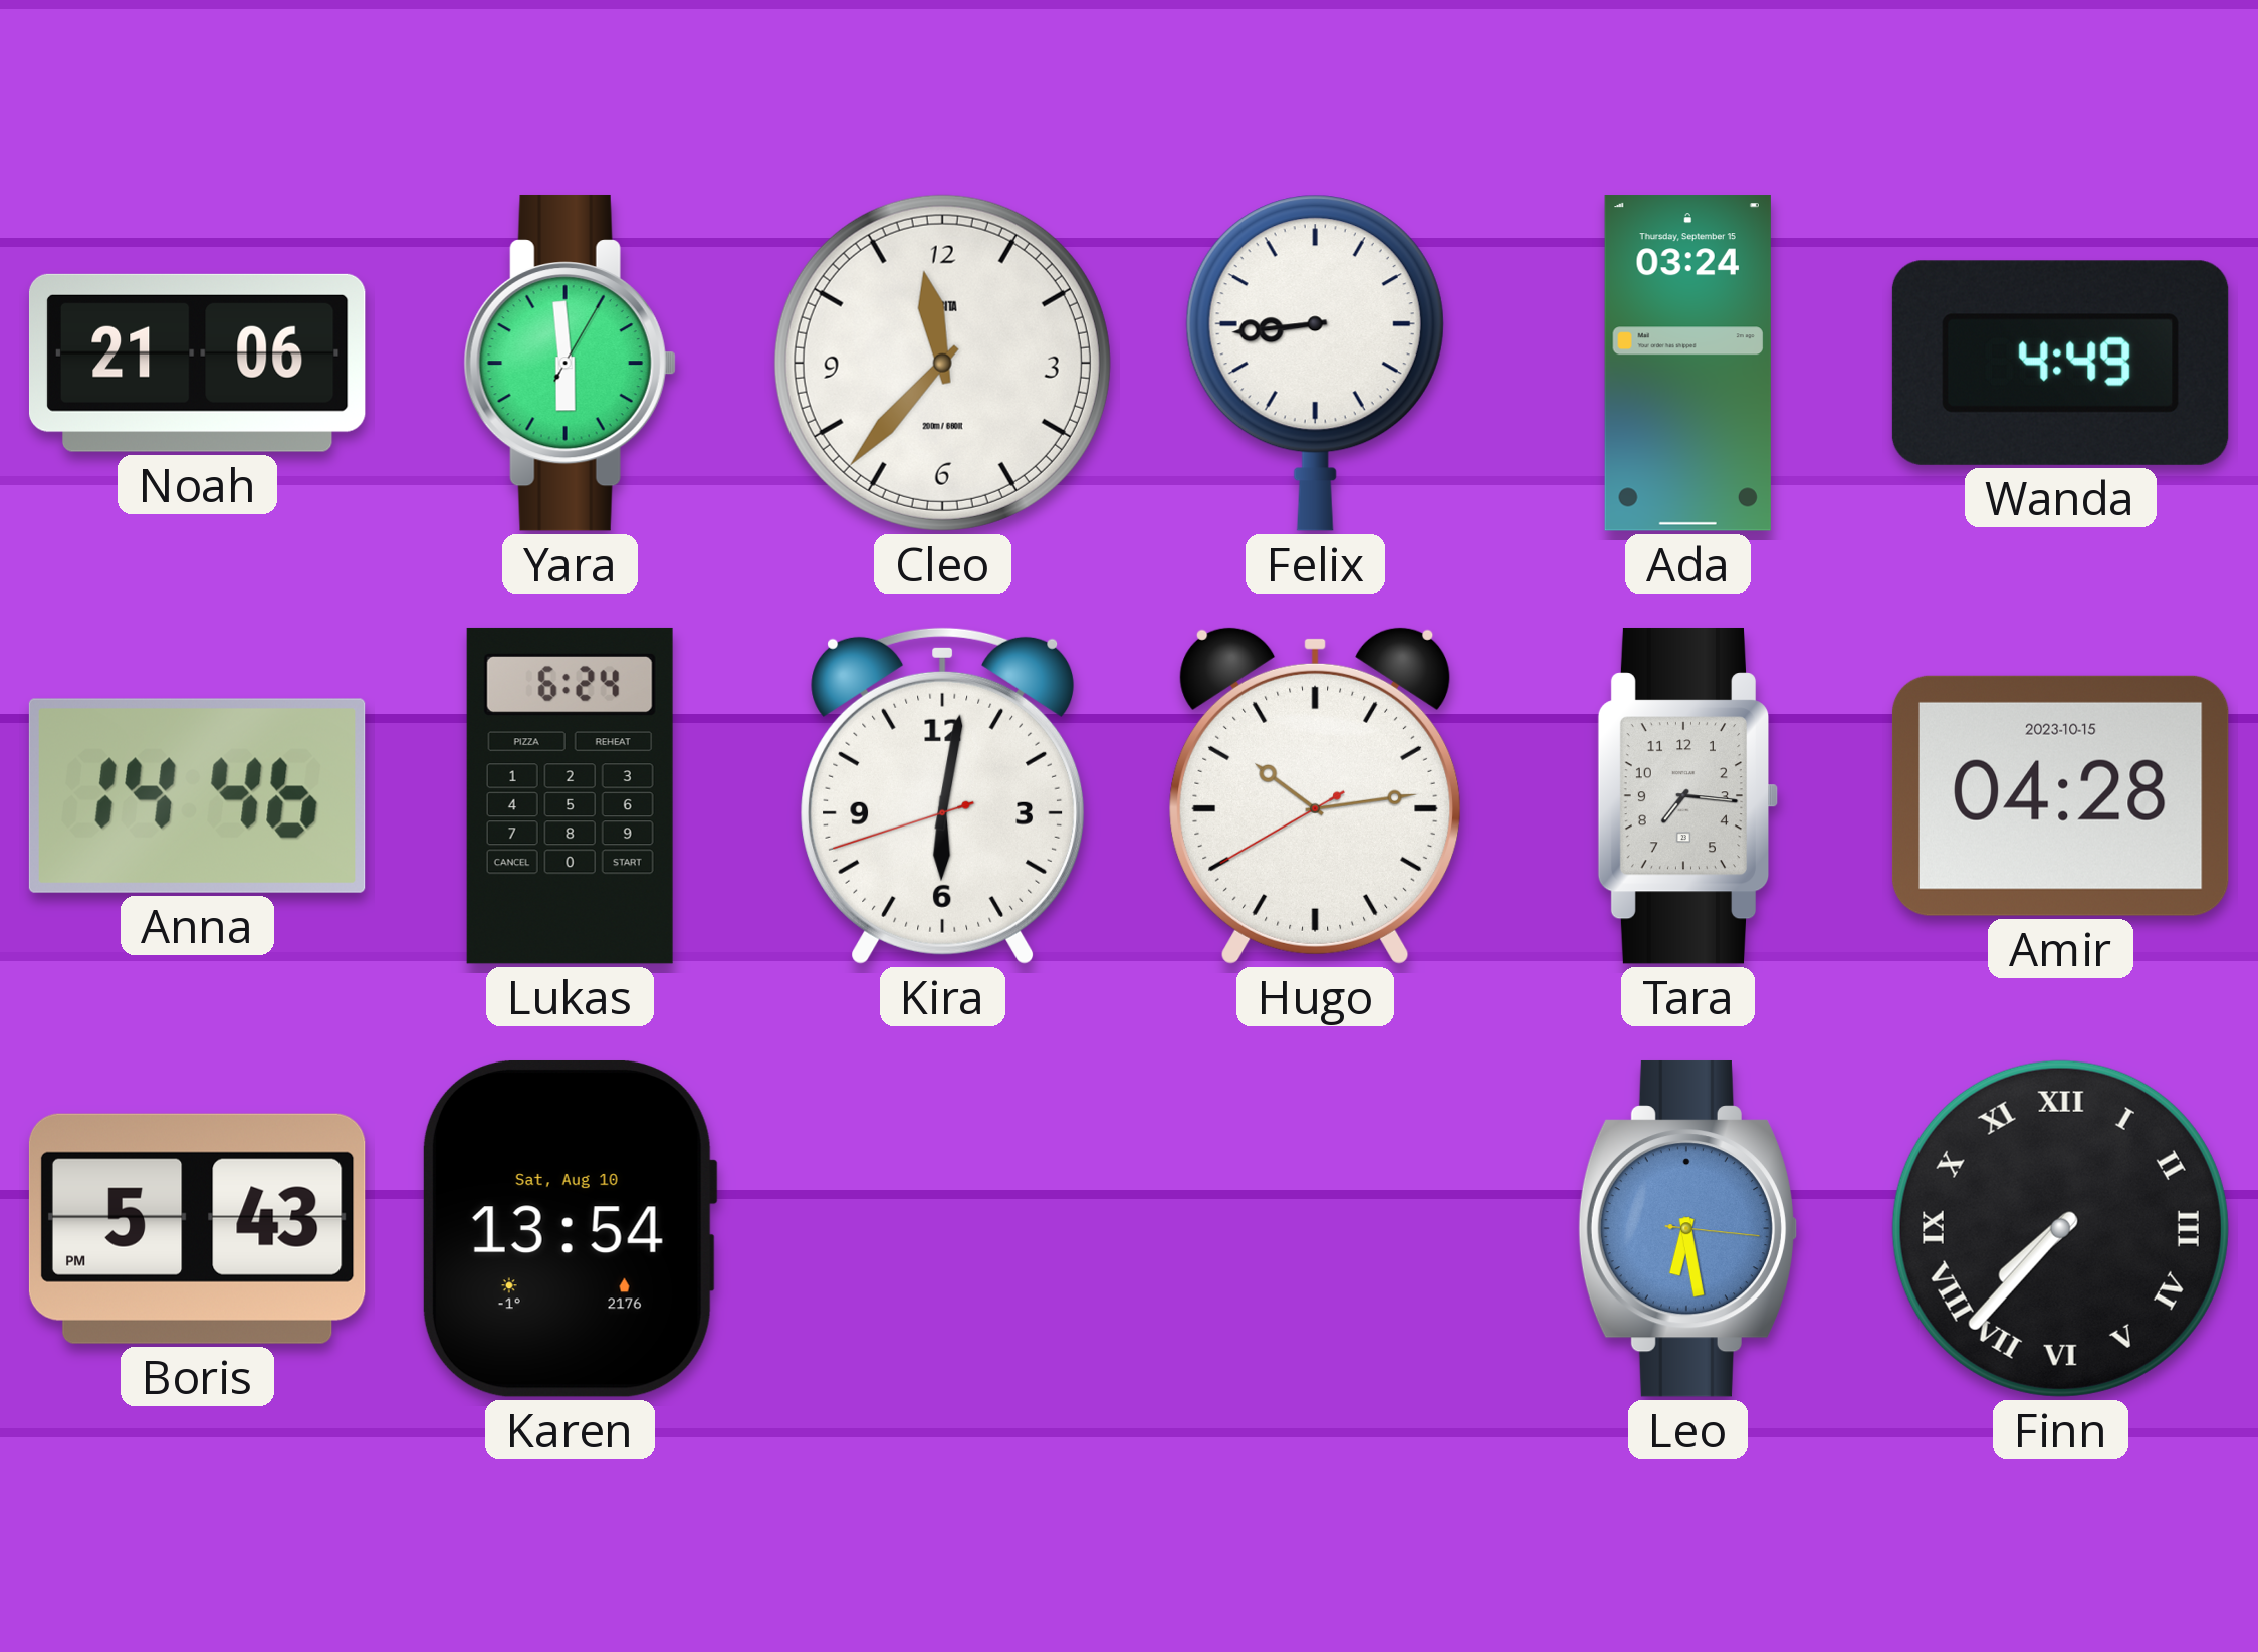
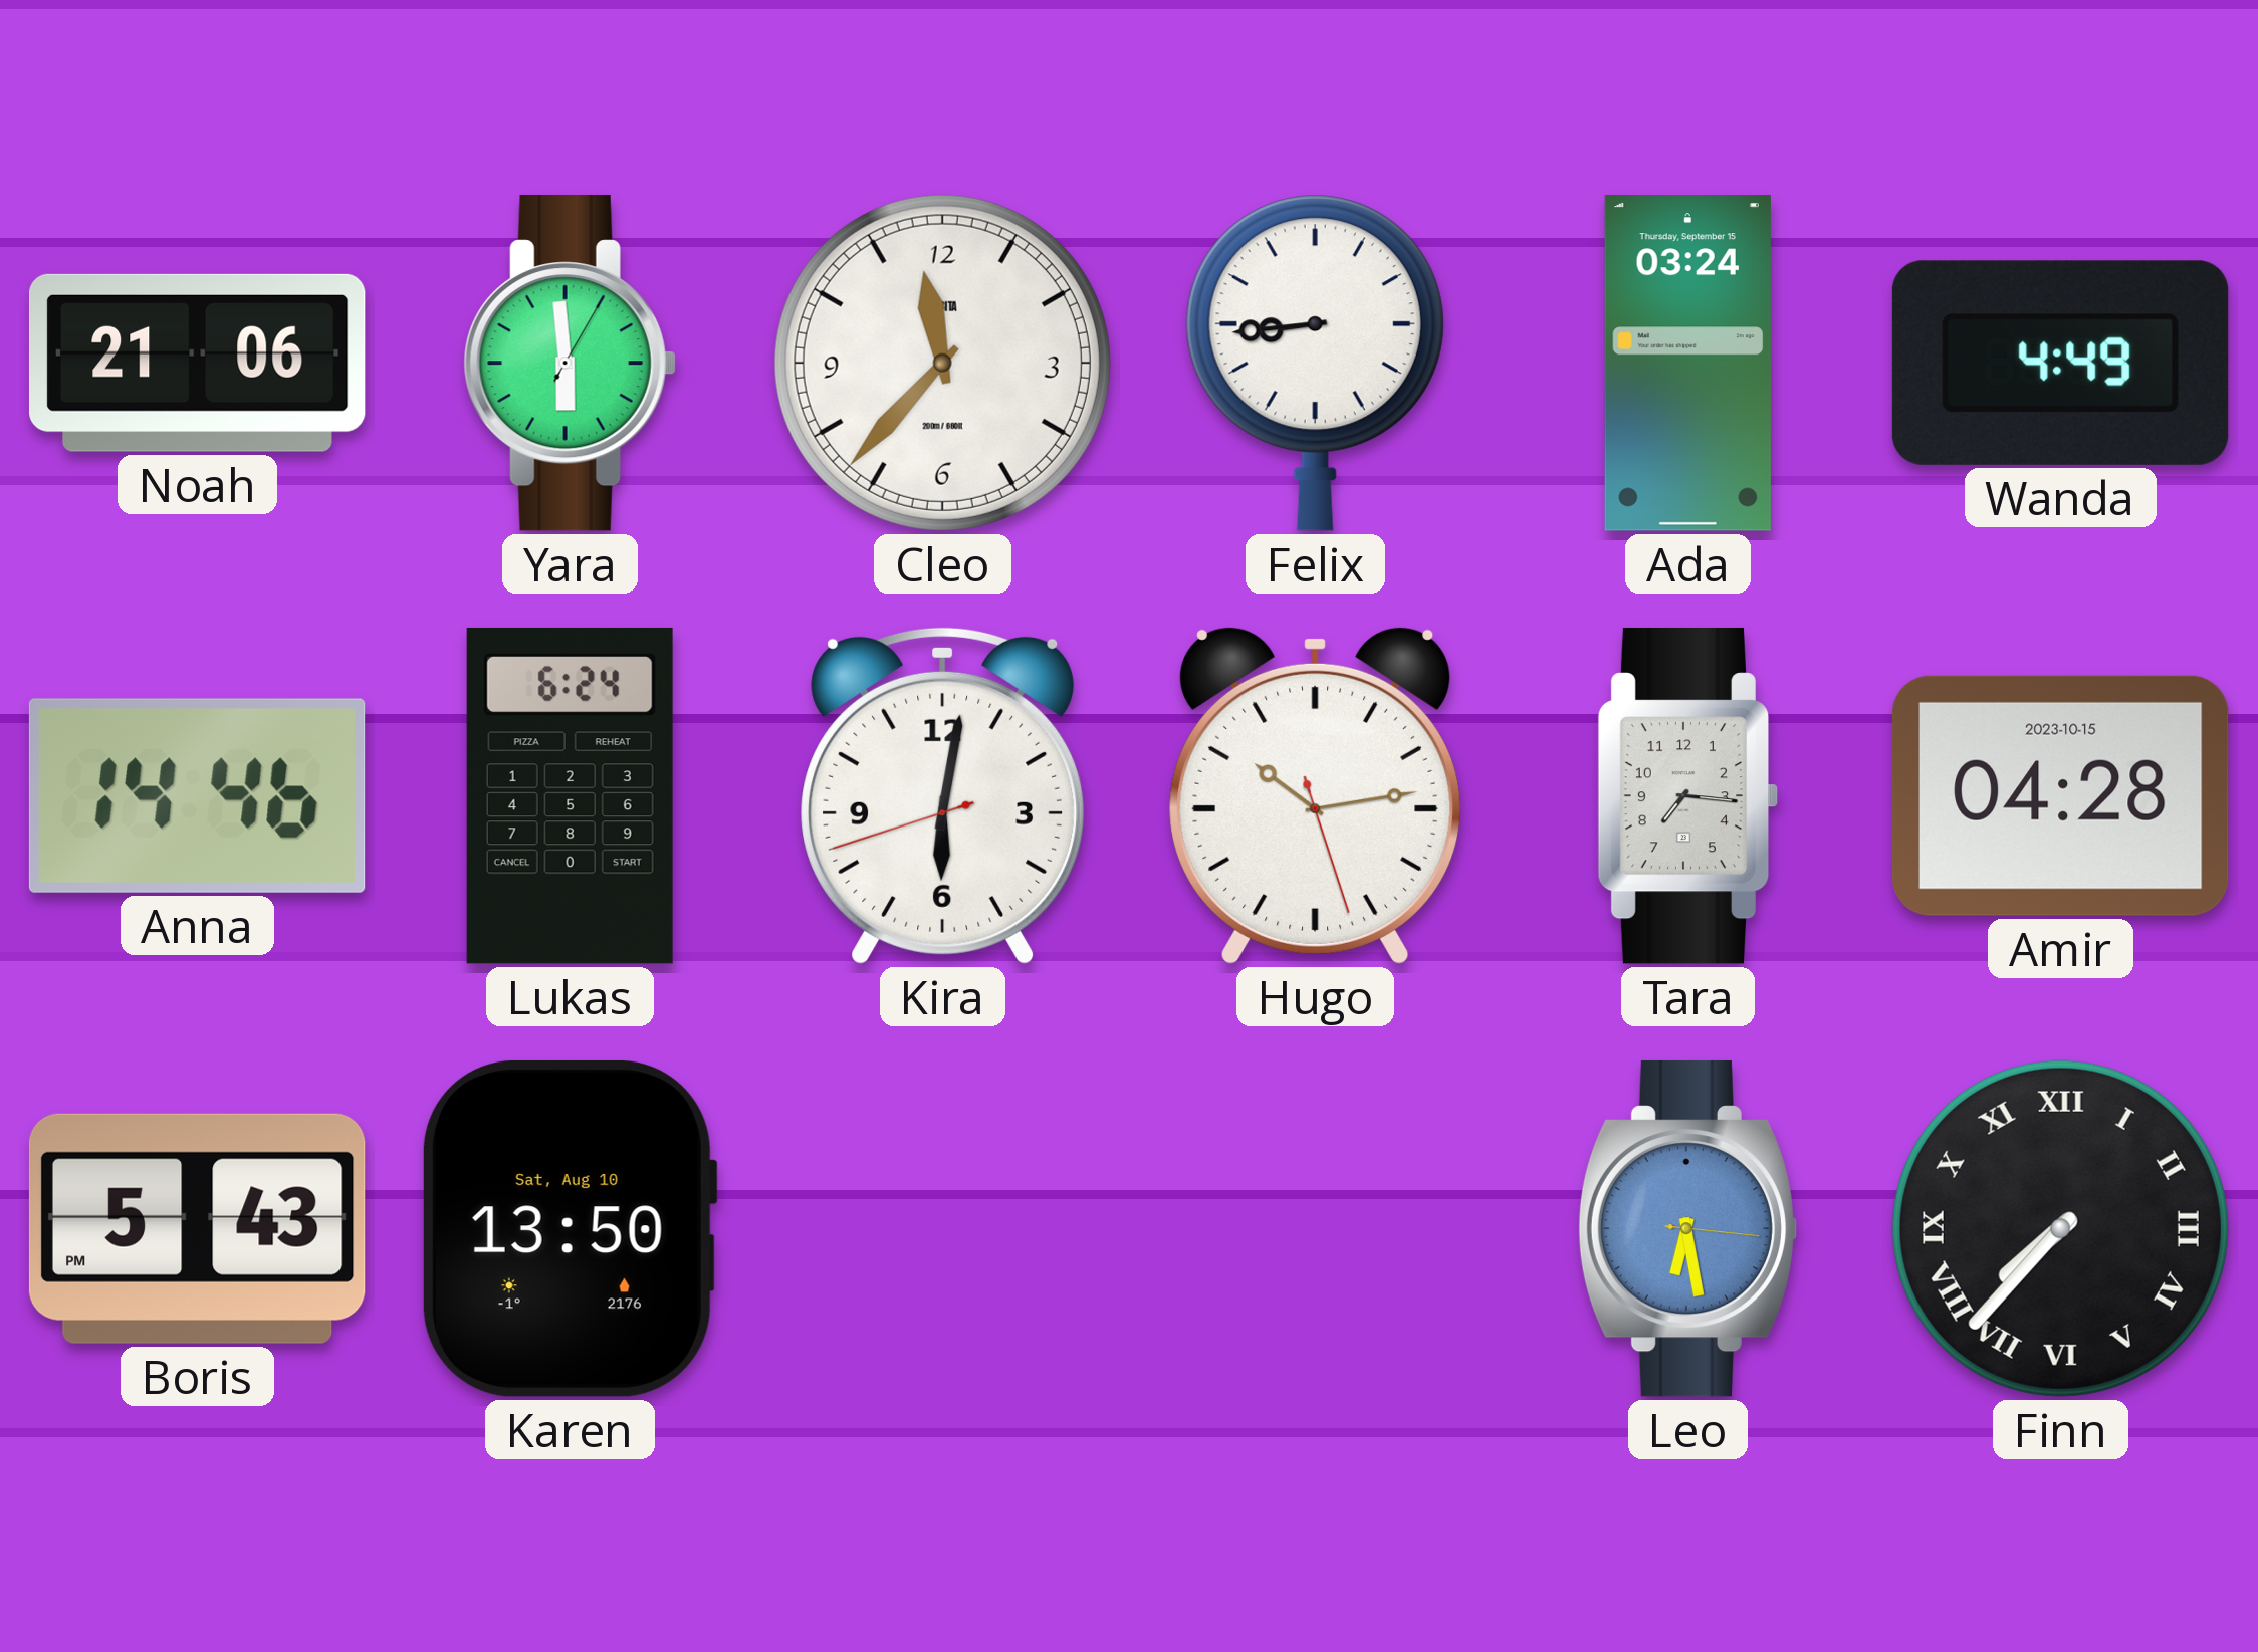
Hugo: 10:13:40 -> 10:13:27 (1316, 795)
Karen: 13:54 -> 13:50 (570, 1228)
